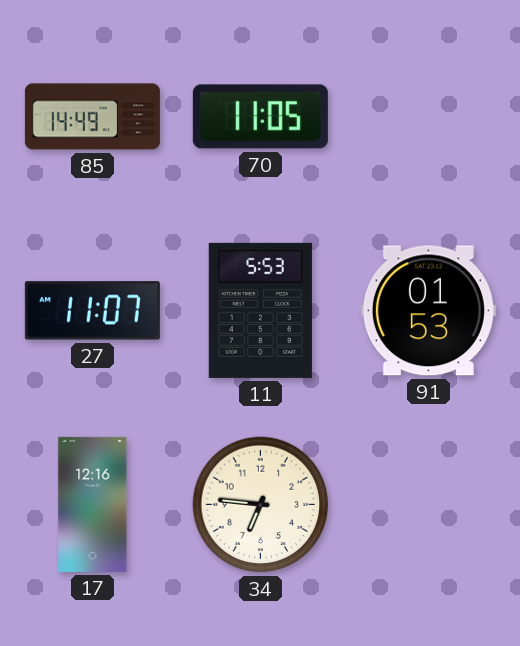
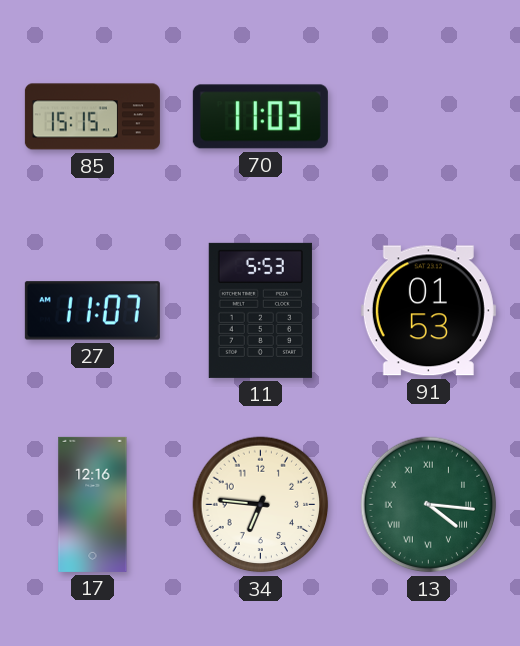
85: 14:49 -> 15:15 (92, 117)
70: 11:05 -> 11:03 (260, 117)
13: none -> 4:16 (429, 505)
